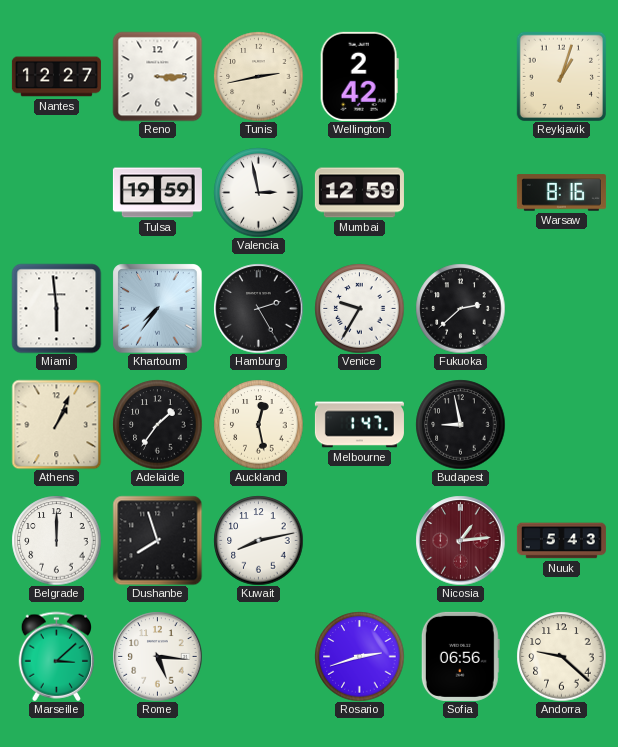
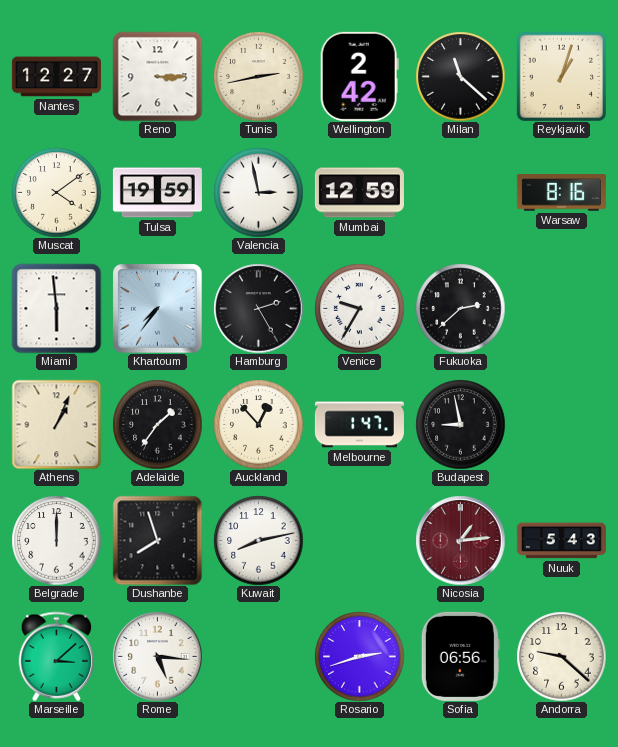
Milan: none -> 11:22 (460, 76)
Muscat: none -> 4:09 (56, 192)
Auckland: 12:28 -> 12:53 (258, 424)
